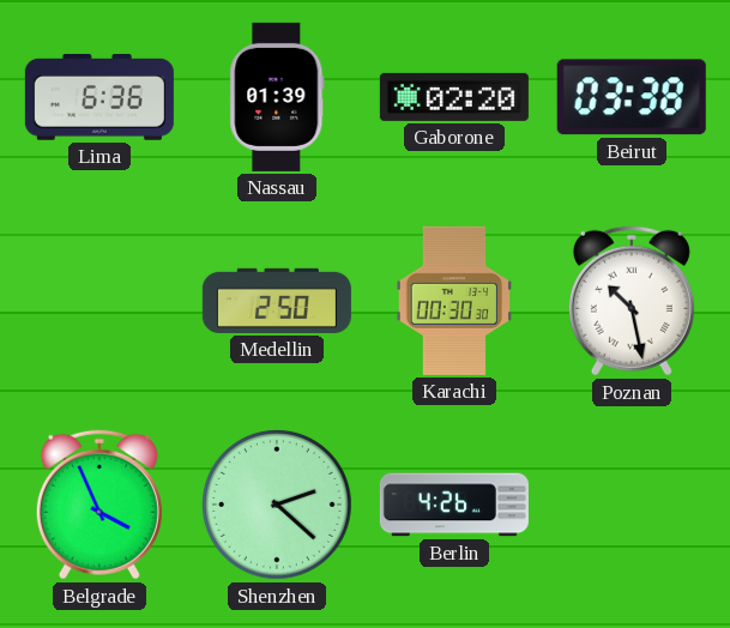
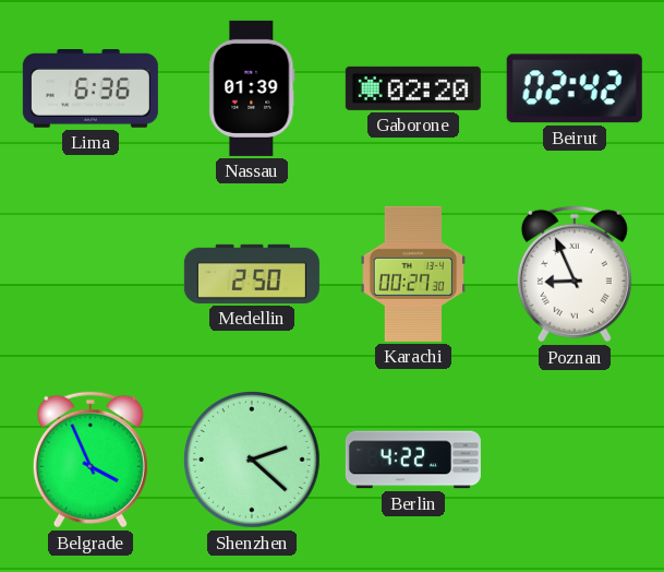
Beirut: 03:38 -> 02:42 (575, 88)
Karachi: 00:30 -> 00:27 (413, 274)
Poznan: 10:28 -> 8:56 (575, 274)
Berlin: 4:26 -> 4:22 (413, 460)
